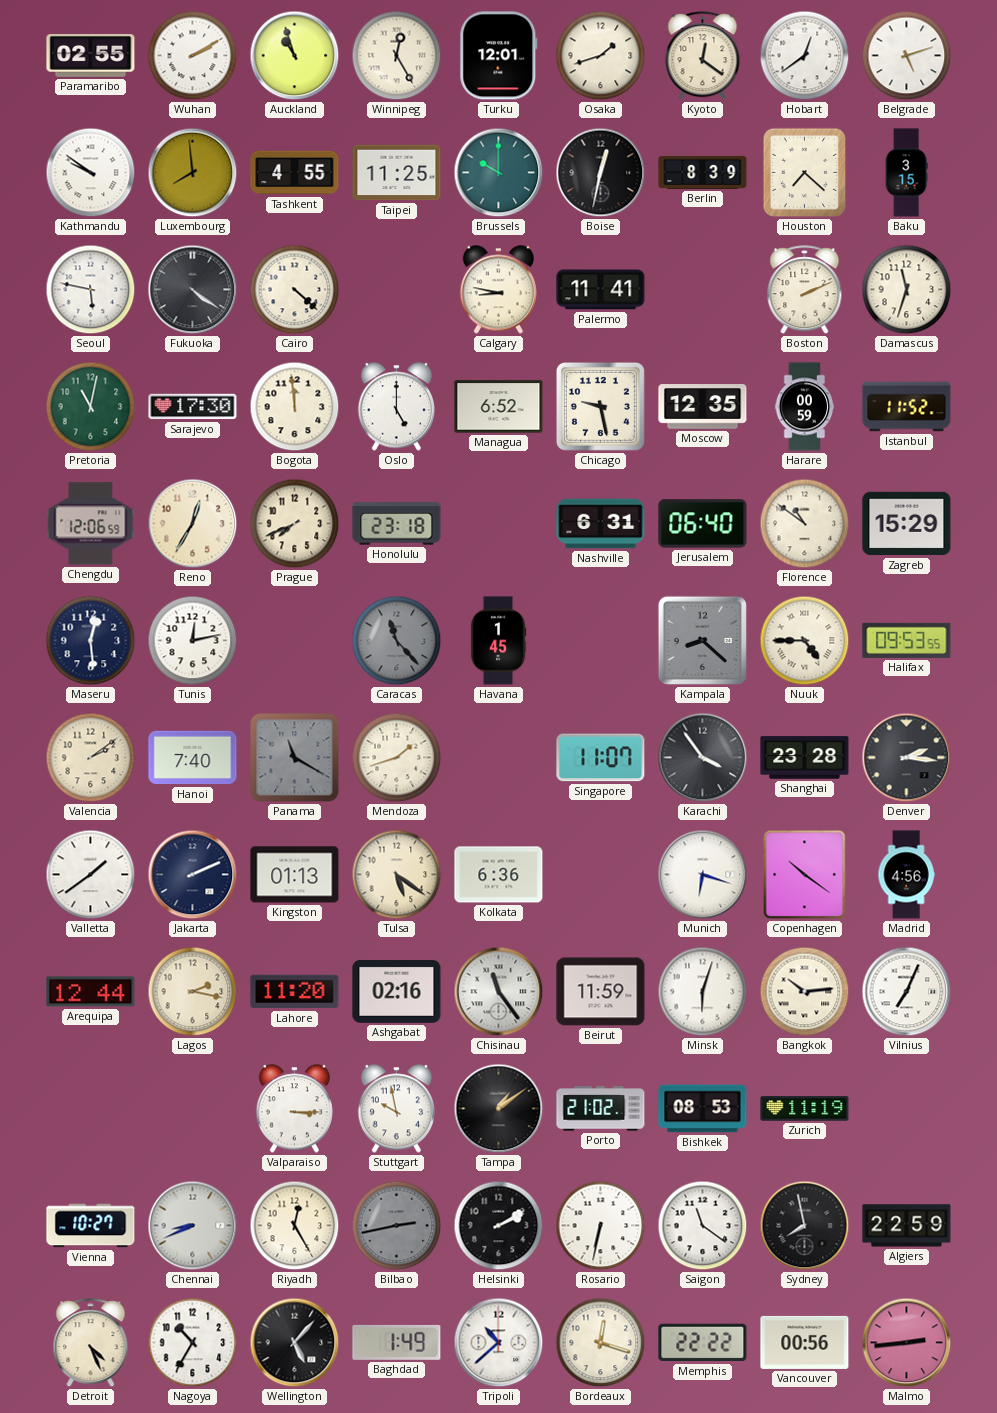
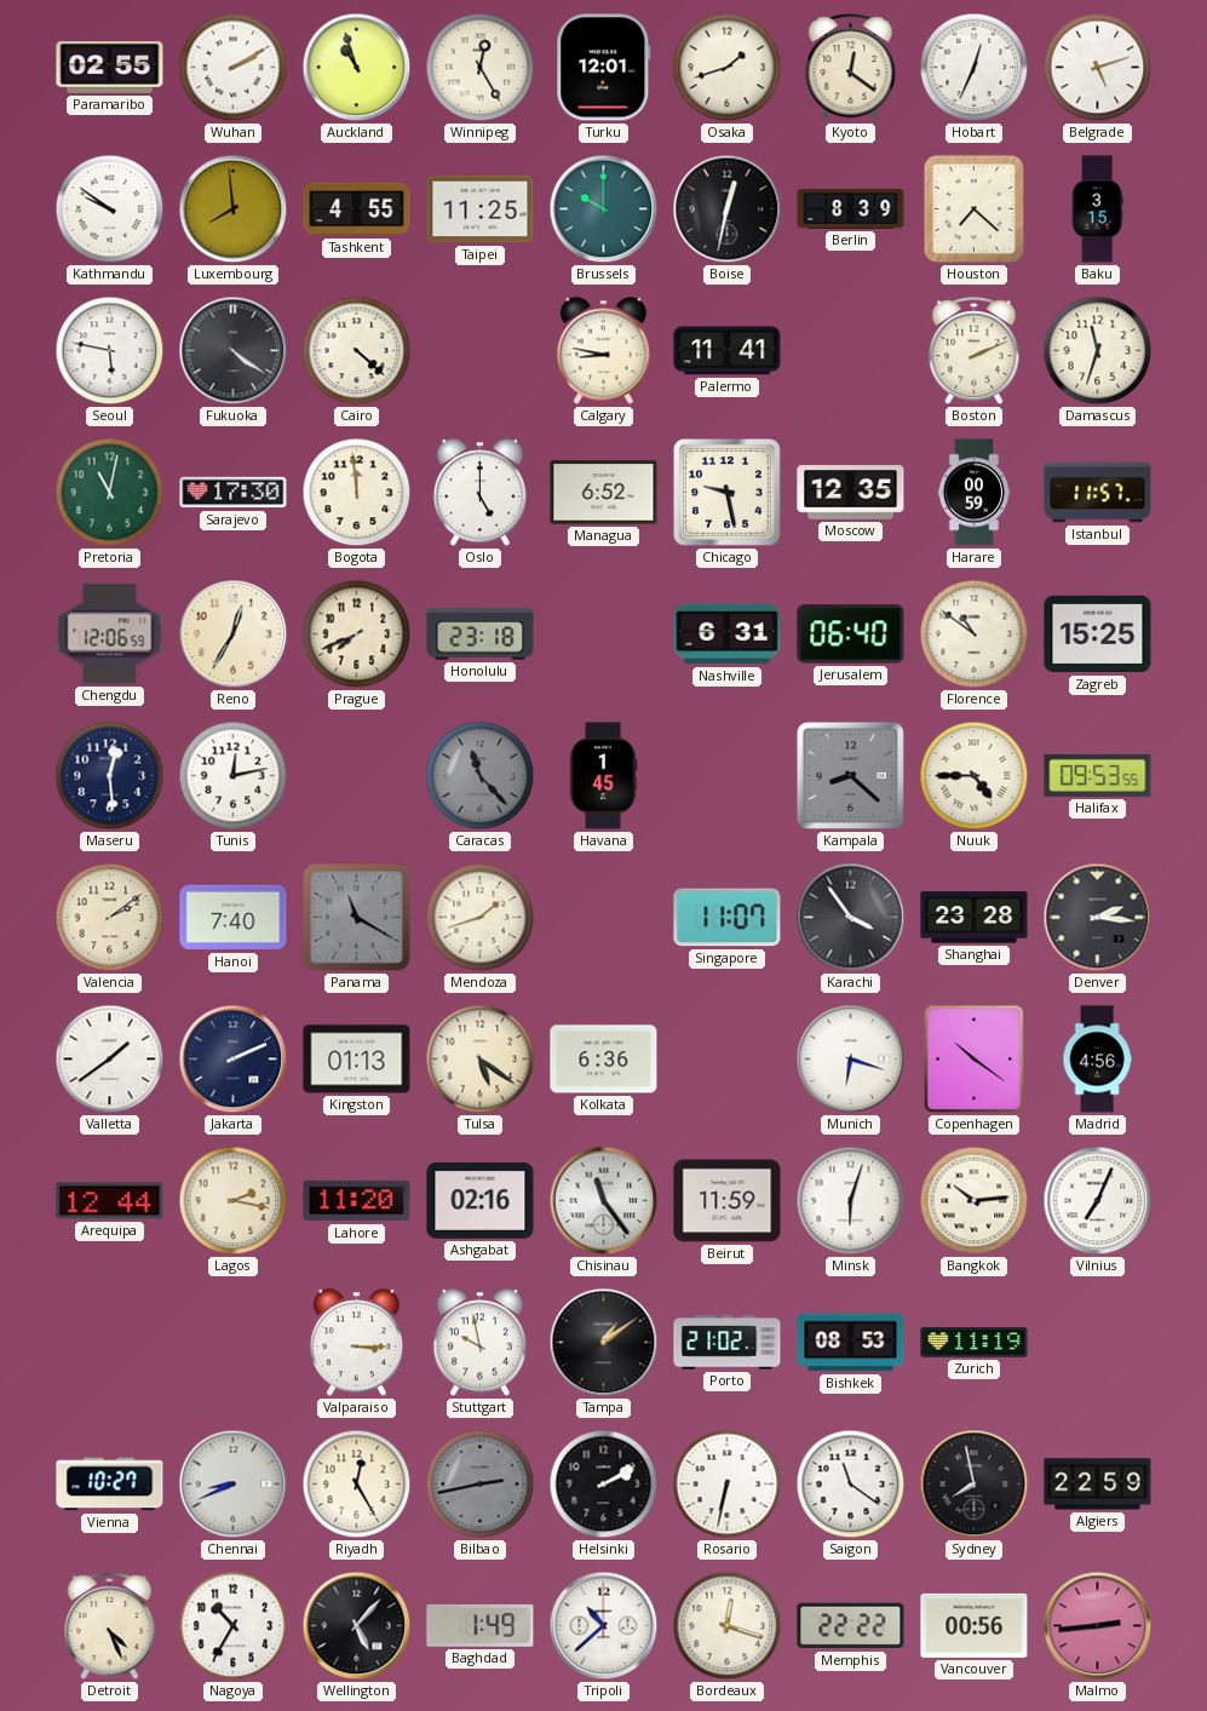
Hobart: 12:39 -> 12:34 (975, 68)
Istanbul: 11:52 -> 11:57 (1098, 493)
Zagreb: 15:29 -> 15:25 (1098, 635)
